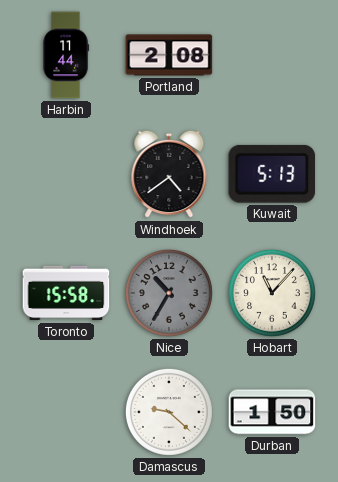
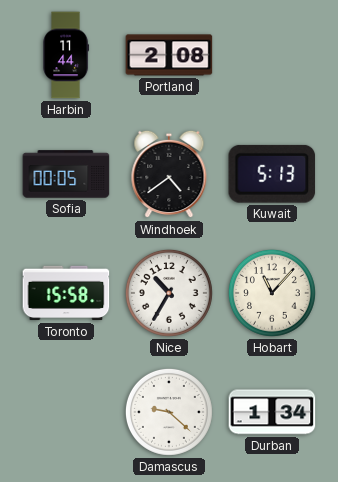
Sofia: none -> 00:05 (66, 174)
Nice dial: grey -> white (169, 293)
Durban: 1:50 -> 1:34 (272, 412)
